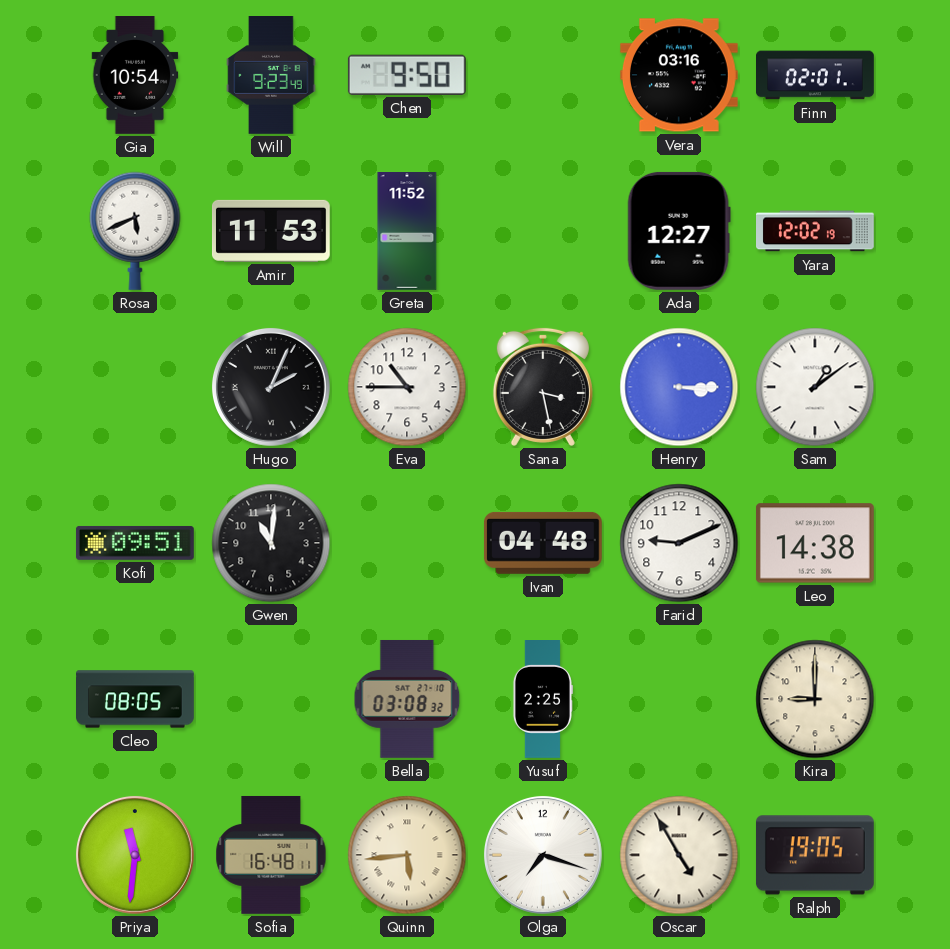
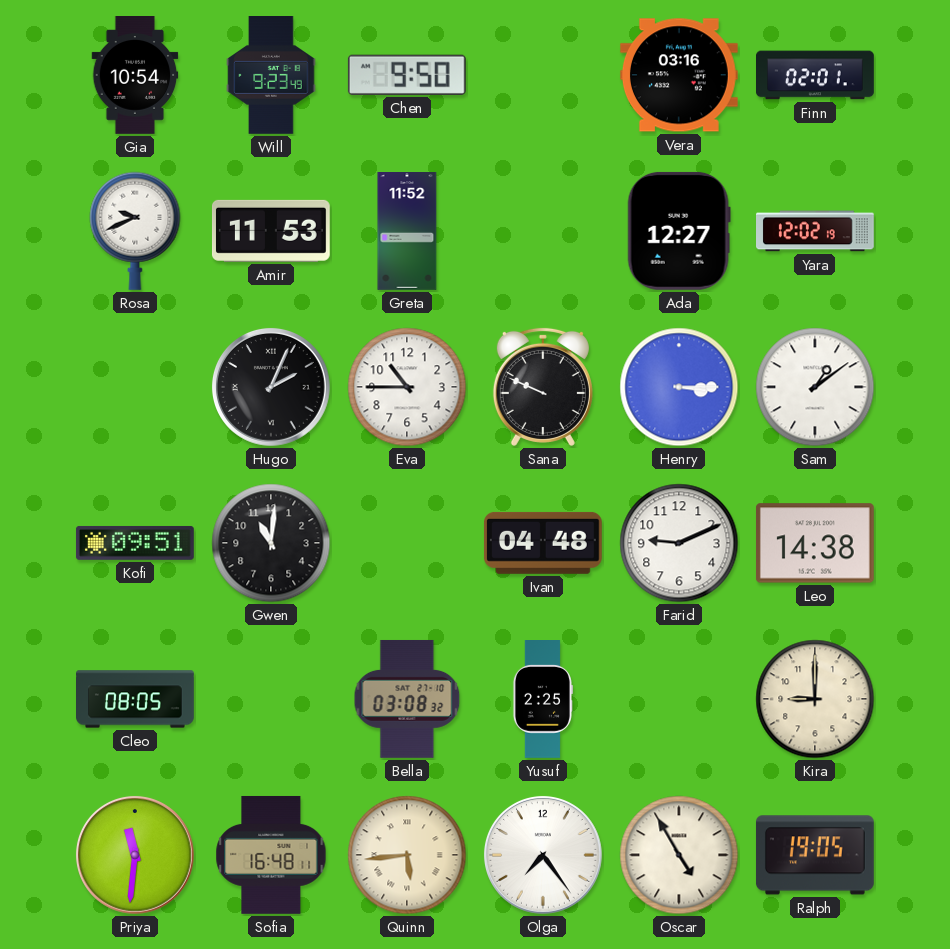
Rosa: 5:41 -> 9:41 (135, 231)
Sana: 3:28 -> 9:49 (543, 387)
Olga: 7:18 -> 7:24 (543, 855)
